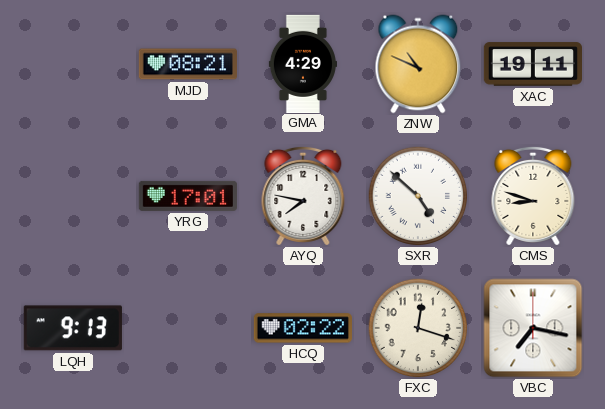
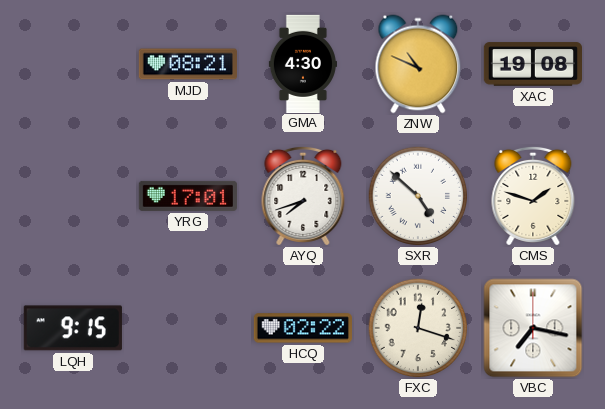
GMA: 4:29 -> 4:30 (303, 63)
XAC: 19:11 -> 19:08 (532, 64)
AYQ: 7:47 -> 7:42 (303, 196)
CMS: 8:48 -> 1:48 (533, 196)
LQH: 9:13 -> 9:15 (73, 328)
